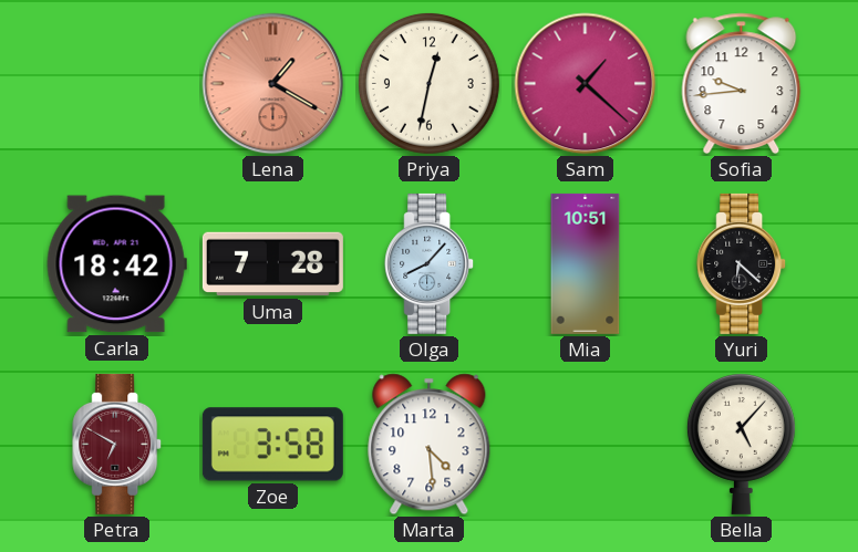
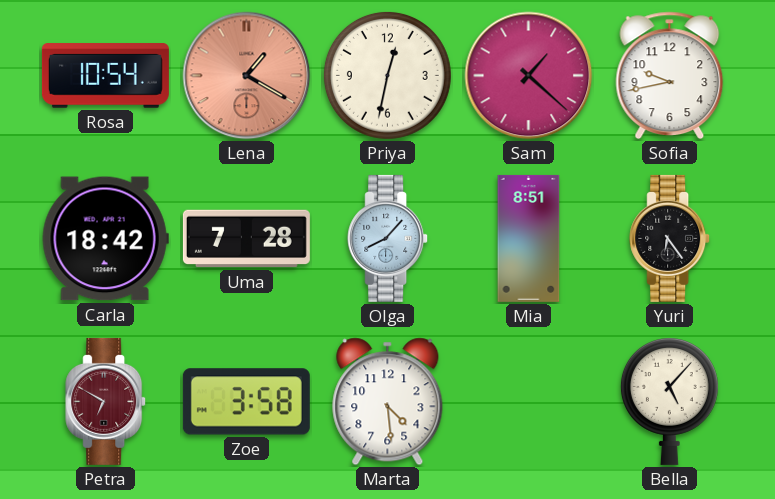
Rosa: none -> 10:54 (105, 76)
Sofia: 9:44 -> 9:43 (670, 76)
Mia: 10:51 -> 8:51 (529, 238)
Yuri: 6:22 -> 6:24 (670, 238)
